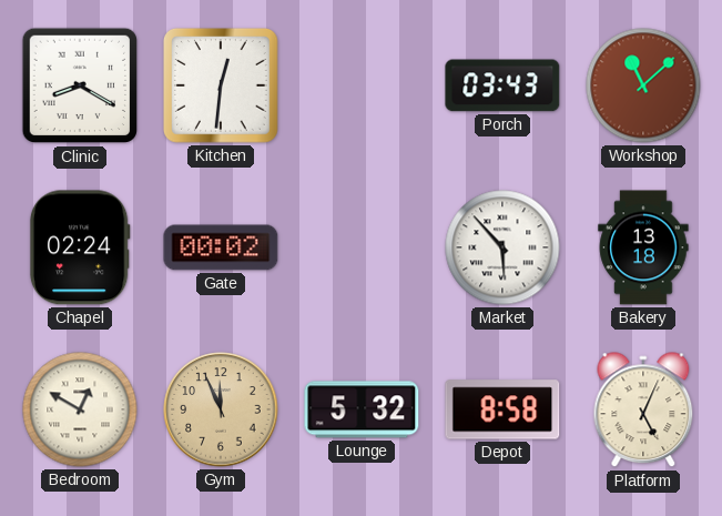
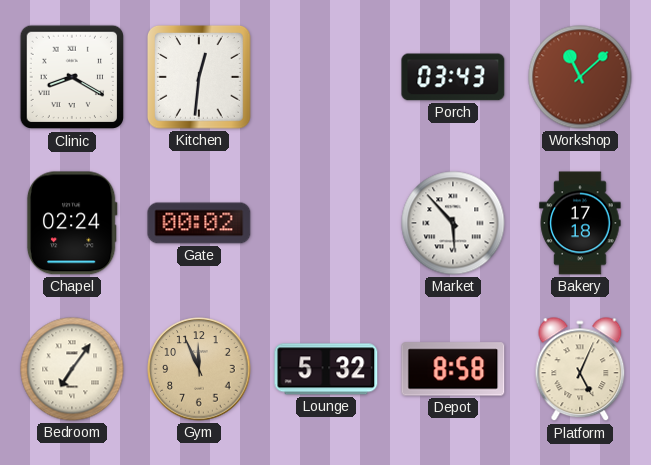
Bakery: 13:18 -> 17:18 (580, 223)
Bedroom: 12:50 -> 7:06 (72, 369)
